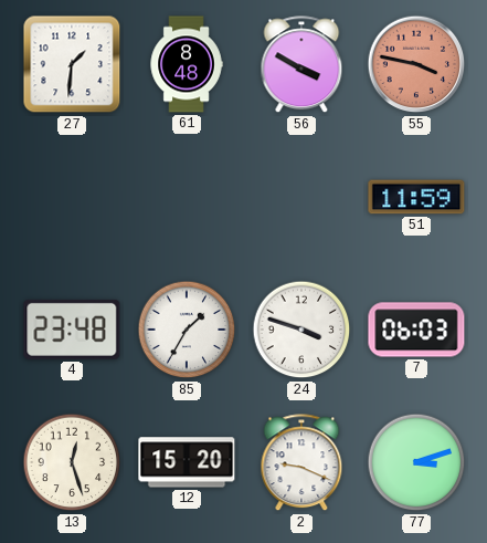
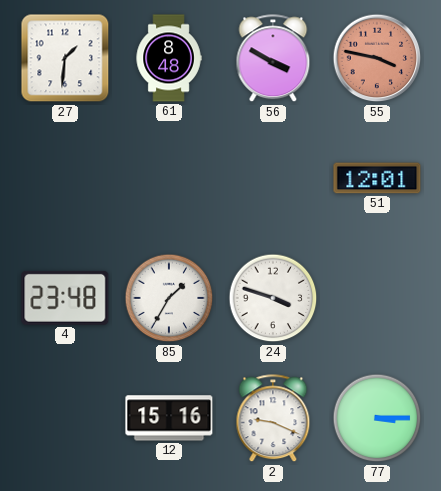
51: 11:59 -> 12:01 (377, 178)
7: 06:03 -> none (416, 330)
13: 12:27 -> none (72, 462)
12: 15:20 -> 15:16 (169, 418)
77: 3:12 -> 3:15 (377, 418)
